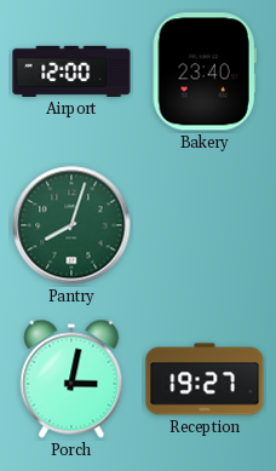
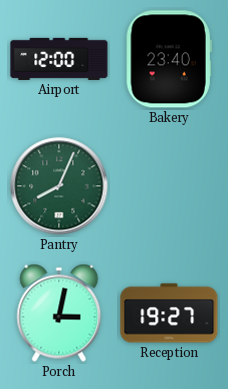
Pantry: 8:03 -> 8:04 (59, 186)
